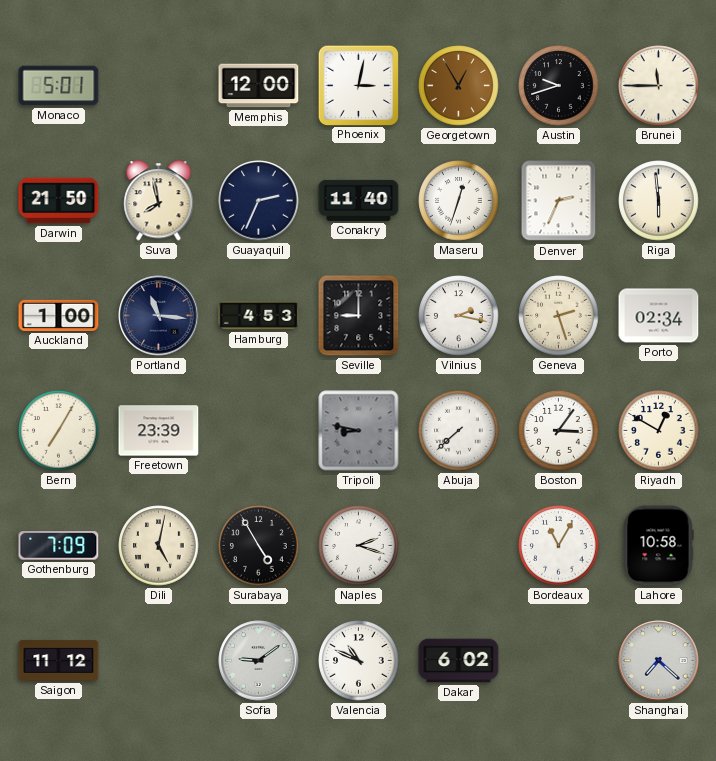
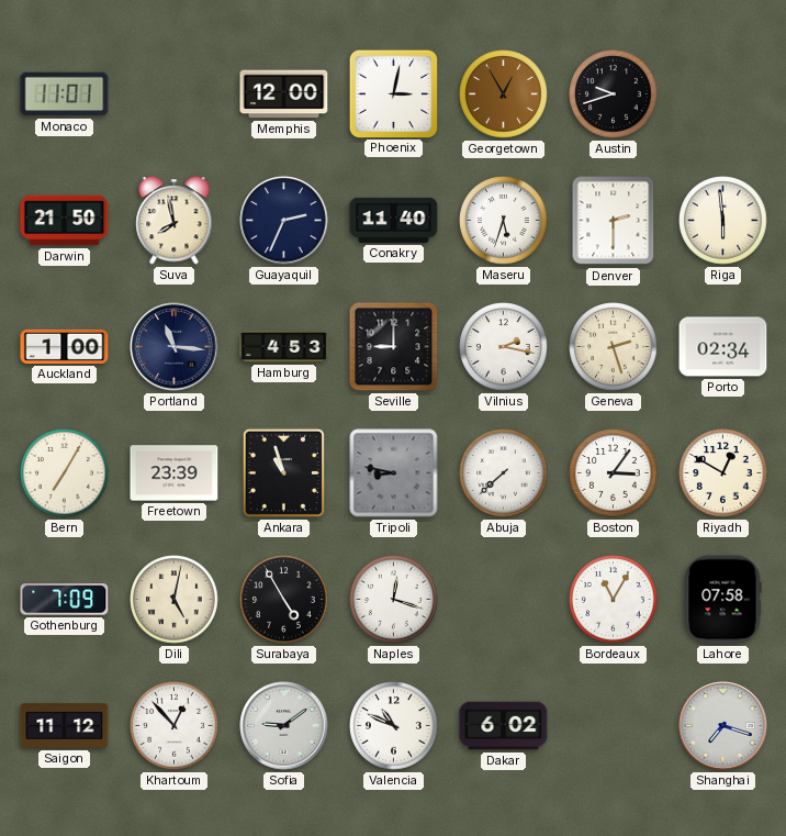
Monaco: 5:01 -> 11:01 (65, 94)
Brunei: 11:45 -> none (659, 86)
Maseru: 12:33 -> 5:33 (504, 221)
Denver: 2:34 -> 2:30 (614, 221)
Ankara: none -> 10:57 (283, 472)
Naples: 2:18 -> 12:18 (394, 600)
Lahore: 10:58 -> 07:58 (722, 600)
Khartoum: none -> 12:53 (175, 726)
Shanghai: 7:22 -> 7:18 (723, 726)
